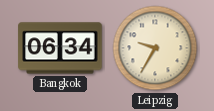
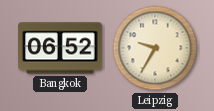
Bangkok: 06:34 -> 06:52 (60, 48)
